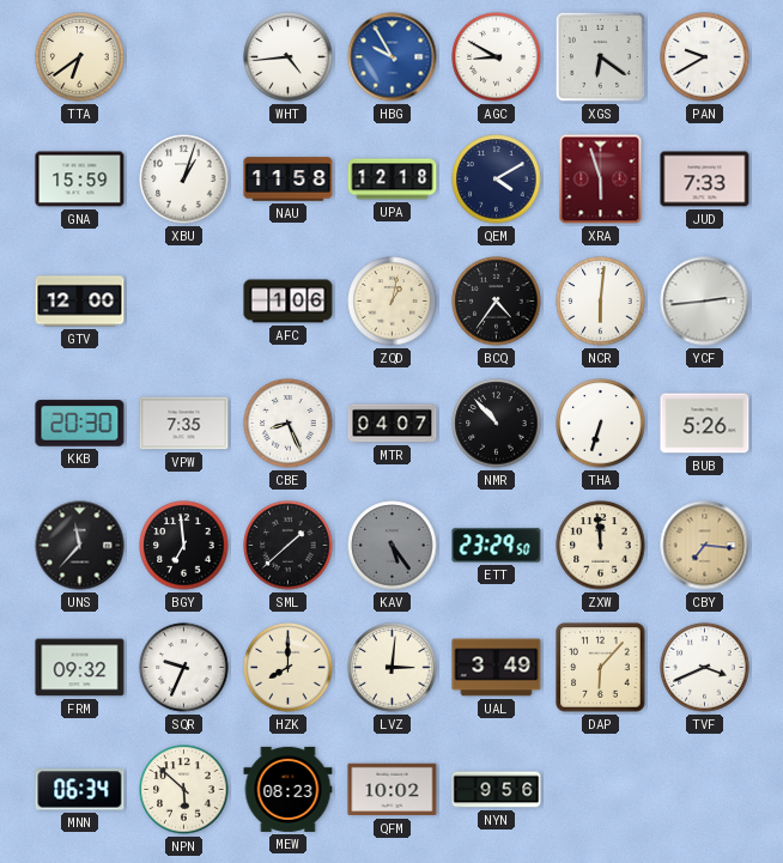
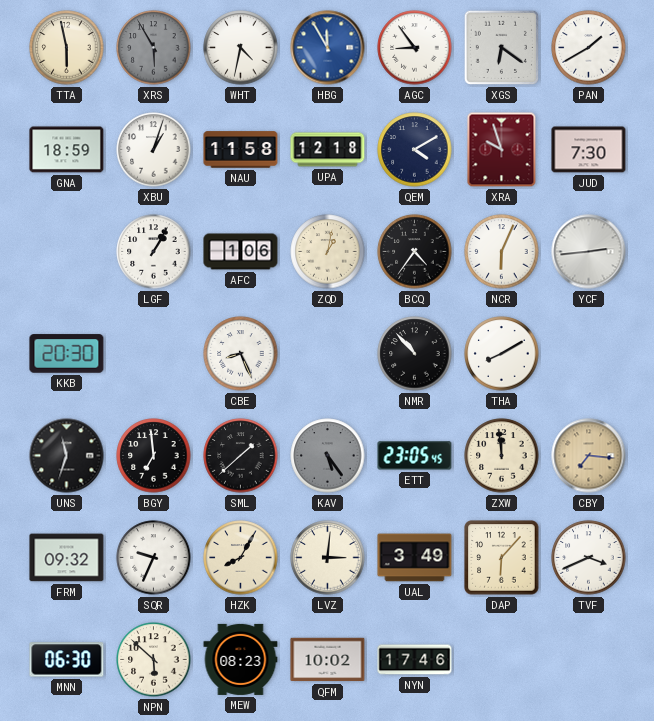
TTA: 6:39 -> 5:58 (67, 48)
XRS: none -> 5:55 (154, 48)
WHT: 4:44 -> 4:32 (241, 48)
HBG: 9:55 -> 11:55 (328, 48)
AGC: 8:50 -> 8:54 (415, 48)
PAN: 9:40 -> 1:40 (589, 48)
GNA: 15:59 -> 18:59 (67, 150)
XRA: 5:57 -> 9:57 (502, 150)
JUD: 7:33 -> 7:30 (589, 150)
GTV: 12:00 -> none (80, 302)
LGF: none -> 1:05 (154, 252)
NCR: 6:01 -> 6:04 (502, 252)
VPW: 7:35 -> none (184, 424)
MTR: 04:07 -> none (393, 424)
THA: 6:33 -> 8:10 (502, 354)
BUB: 5:26 -> none (705, 424)
UNS: 11:37 -> 11:33 (67, 456)
ETT: 23:29 -> 23:05 (415, 456)
HZK: 8:00 -> 8:05 (241, 558)
MNN: 06:34 -> 06:30 (67, 660)
NYN: 9:56 -> 17:46 (415, 660)
